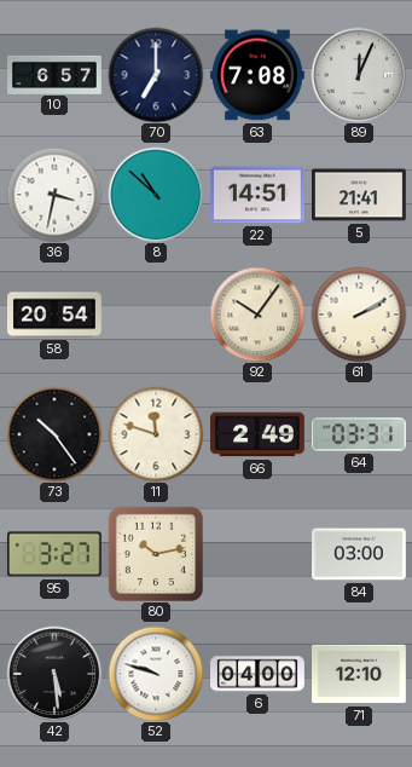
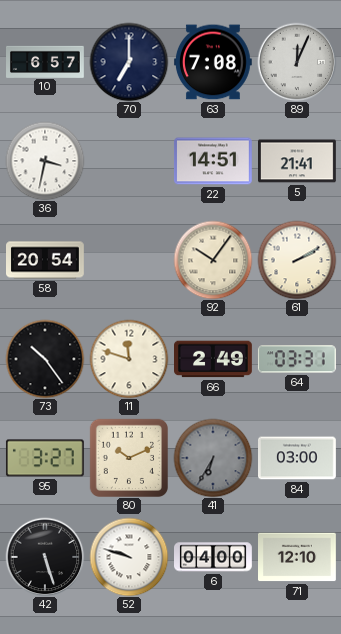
8: 10:52 -> none (156, 195)
80: 10:13 -> 10:11 (129, 458)
41: none -> 6:35 (213, 458)
42: 5:29 -> 5:27 (45, 557)
